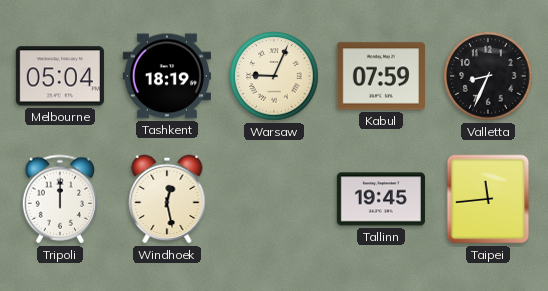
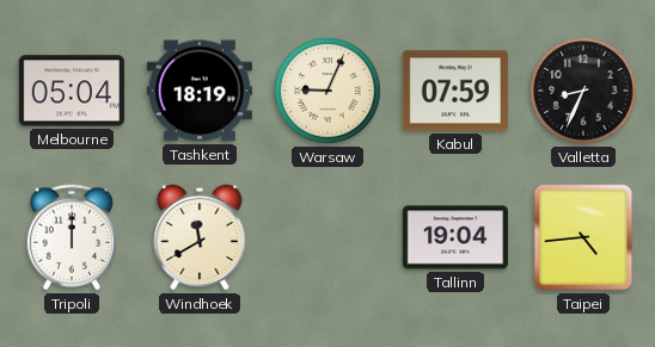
Windhoek: 12:28 -> 11:40 (200, 237)
Tallinn: 19:45 -> 19:04 (455, 237)
Taipei: 11:44 -> 4:44 (583, 237)
